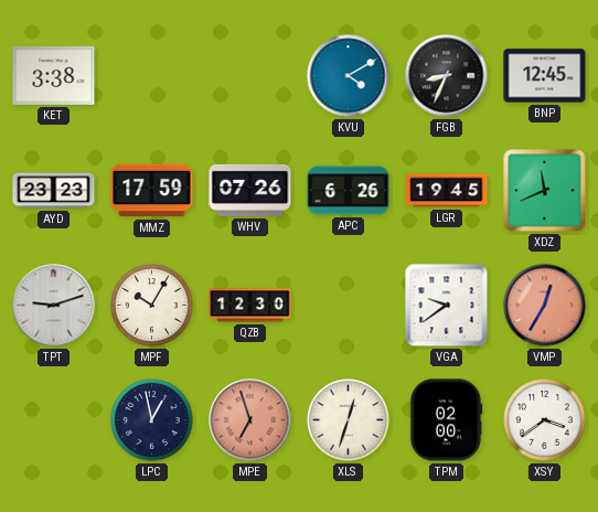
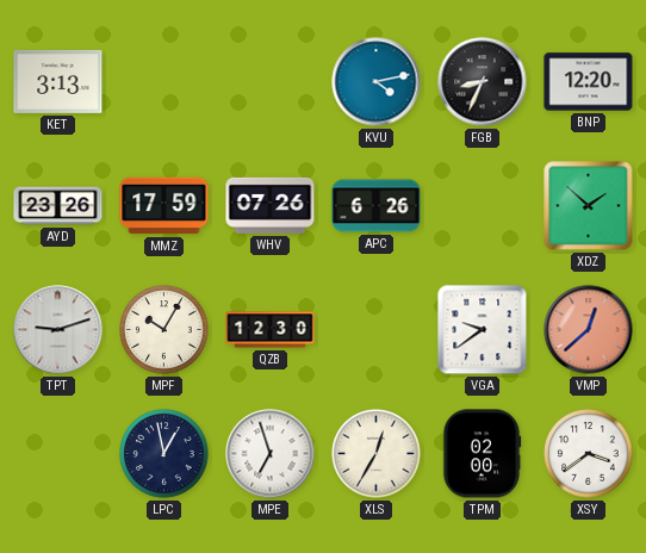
KET: 3:38 -> 3:13 (58, 81)
KVU: 4:10 -> 4:13 (377, 82)
BNP: 12:45 -> 12:20 (589, 82)
AYD: 23:23 -> 23:26 (58, 206)
LGR: 19:45 -> none (447, 191)
XDZ: 11:41 -> 1:52 (589, 206)
VMP: 12:35 -> 12:38 (589, 330)
MPE dial: salmon -> white (271, 454)
XLS: 12:33 -> 12:35 (377, 454)
